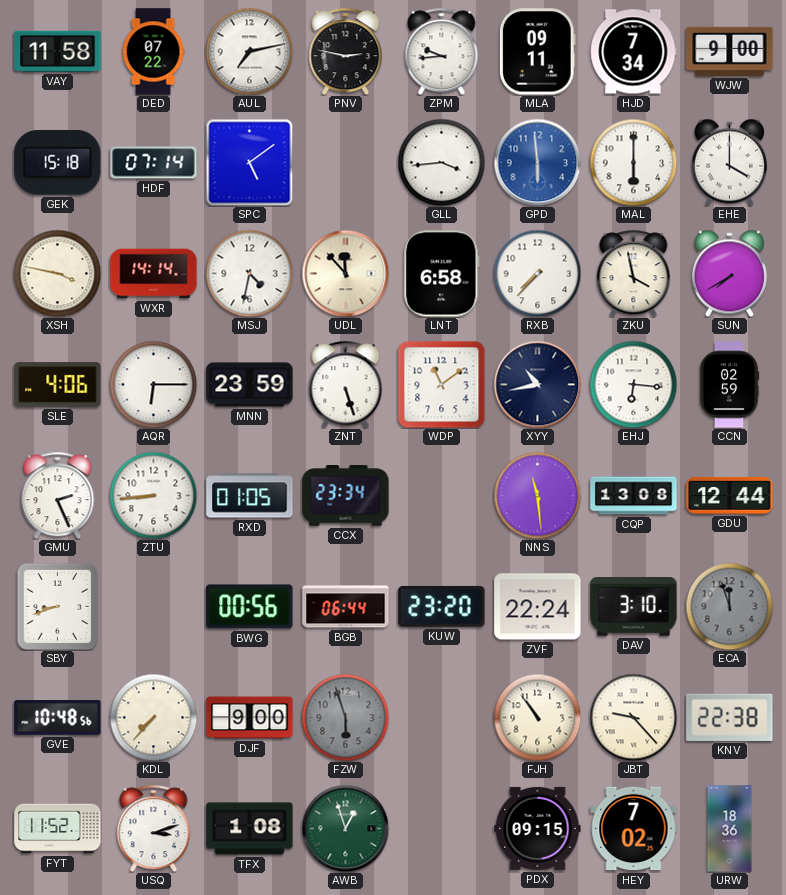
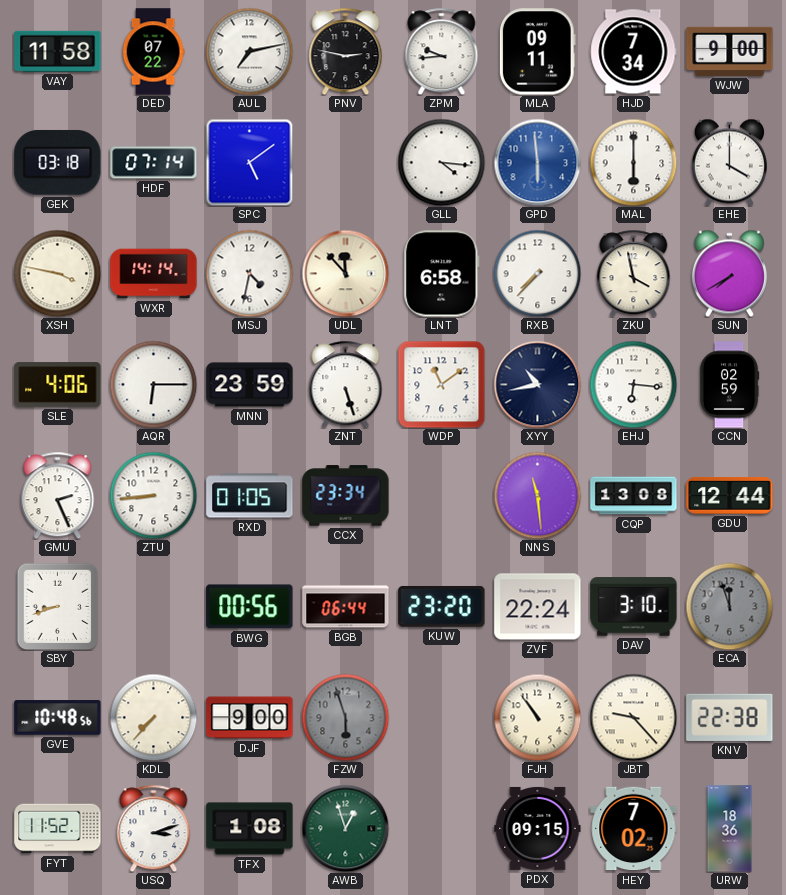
GEK: 15:18 -> 03:18 (58, 162)
GLL: 3:44 -> 4:16 (441, 162)
